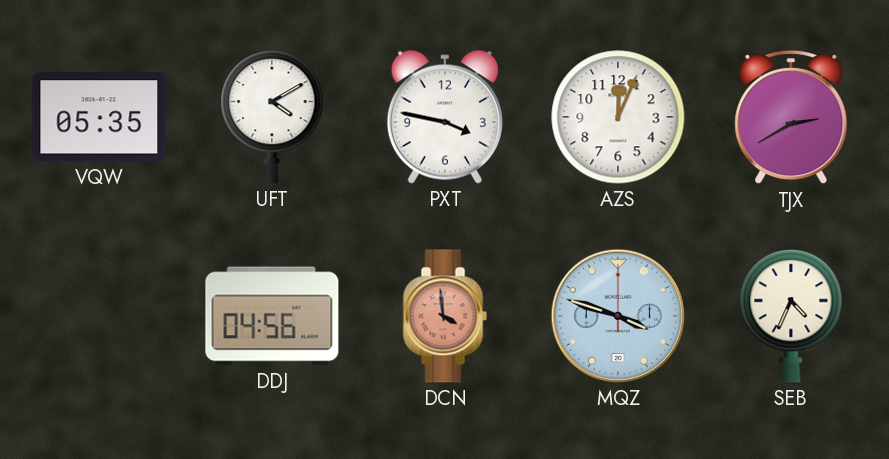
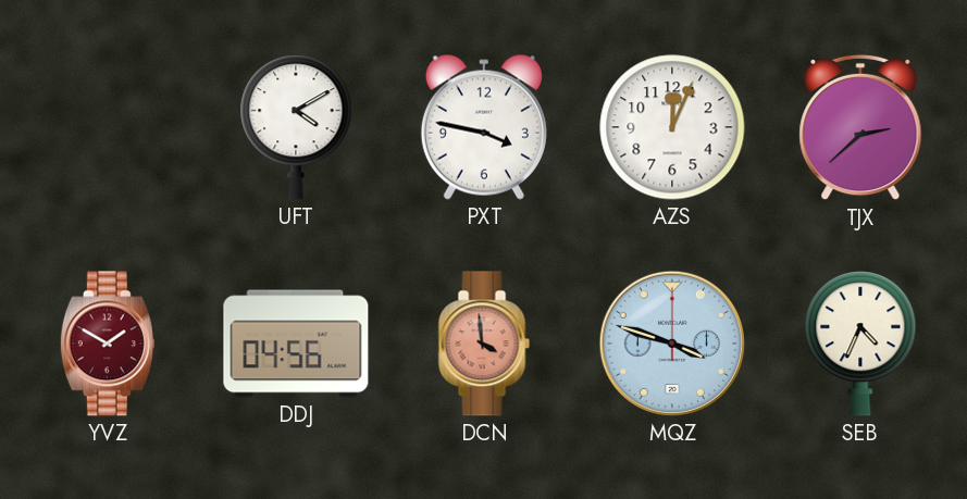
VQW: 05:35 -> none (99, 117)
TJX: 2:40 -> 2:38 (860, 127)
YVZ: none -> 1:50 (108, 344)
